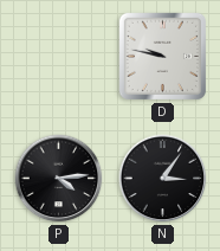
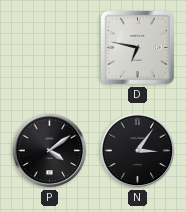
D: 9:47 -> 6:47 (137, 47)
P: 4:14 -> 4:09 (50, 151)
